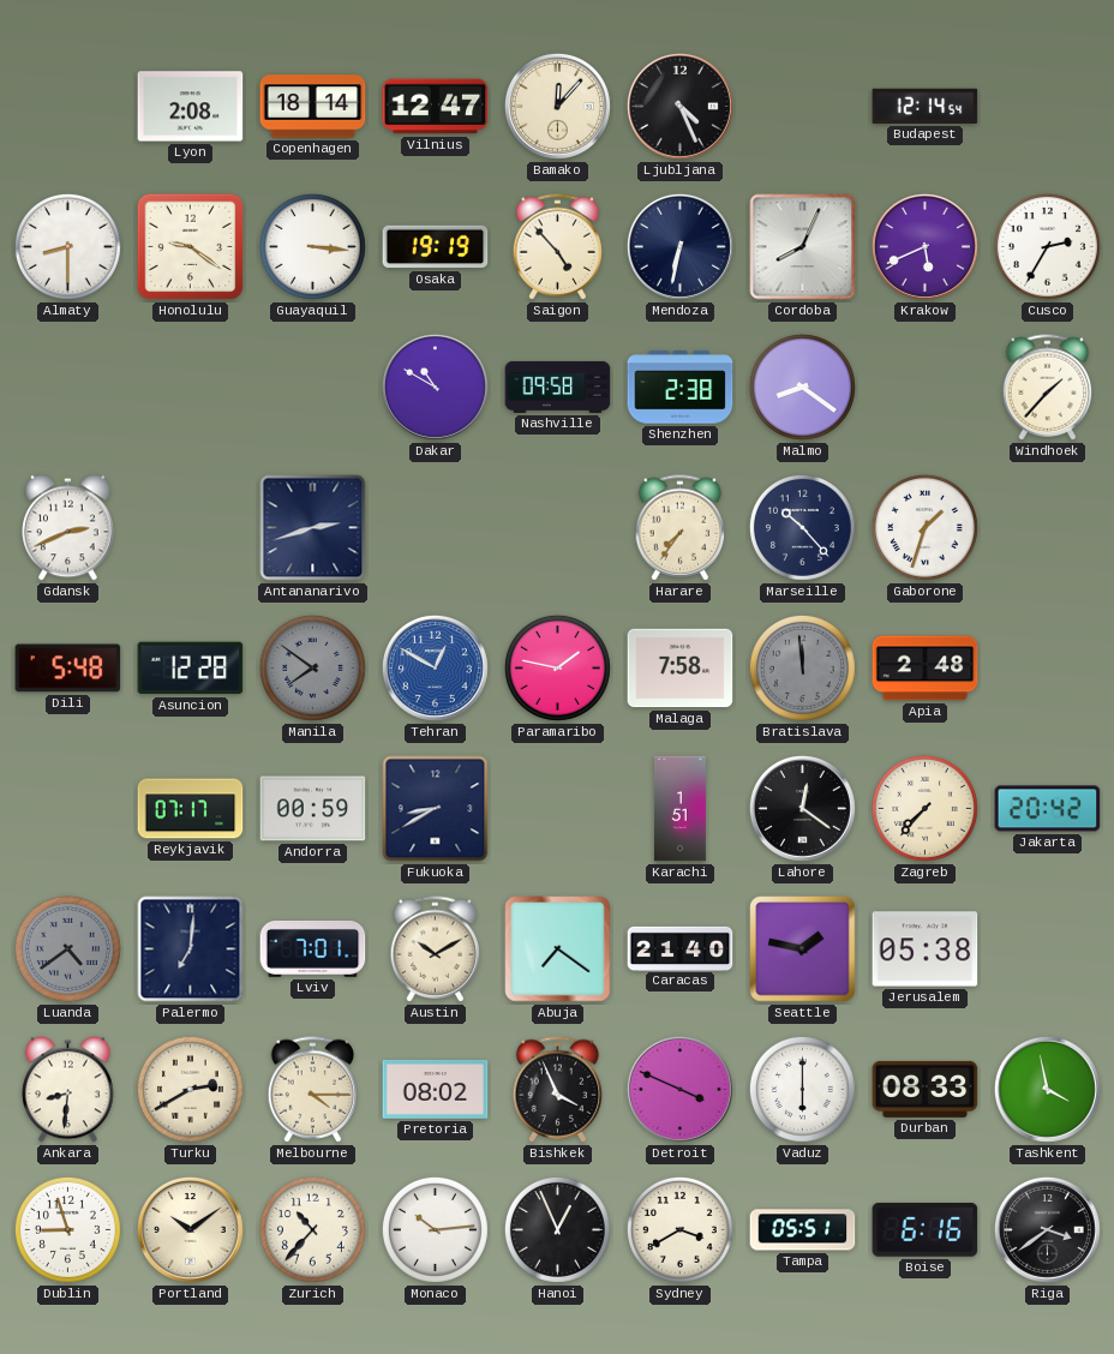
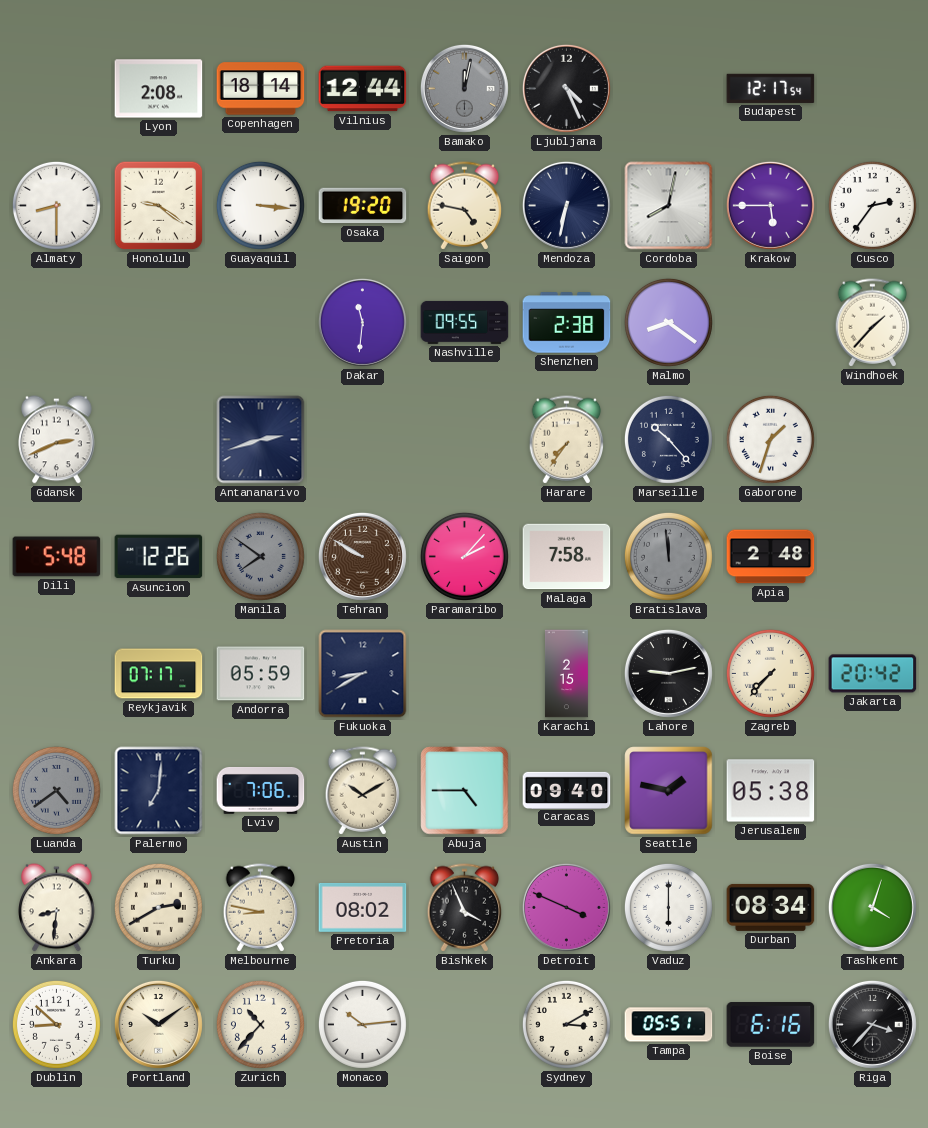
Vilnius: 12:47 -> 12:44 (363, 89)
Bamako: 12:07 -> 12:02 (464, 88)
Bamako dial: cream -> grey (464, 88)
Budapest: 12:14 -> 12:17 (771, 88)
Osaka: 19:19 -> 19:20 (363, 206)
Saigon: 4:53 -> 4:47 (465, 206)
Cordoba: 8:04 -> 8:02 (669, 206)
Krakow: 5:41 -> 5:45 (770, 205)
Cusco: 2:35 -> 2:36 (872, 205)
Dakar: 10:50 -> 11:31 (362, 322)
Nashville: 09:58 -> 09:55 (465, 322)
Asuncion: 12:28 -> 12:26 (159, 557)
Tehran: 12:50 -> 9:50 (362, 556)
Tehran dial: blue -> brown (362, 556)
Paramaribo: 1:47 -> 2:07 (464, 556)
Andorra: 00:59 -> 05:59 (261, 674)
Karachi: 1:51 -> 2:15 (567, 674)
Lahore: 12:21 -> 9:13 (668, 673)
Lviv: 7:01 -> 7:06 (261, 790)
Abuja: 7:21 -> 4:45 (465, 791)
Caracas: 21:40 -> 09:40 (567, 790)
Melbourne: 4:15 -> 8:47 (261, 908)
Durban: 08:33 -> 08:34 (771, 907)
Tashkent: 3:58 -> 4:03 (872, 907)
Dublin: 8:57 -> 8:52 (56, 1024)
Hanoi: 12:56 -> none (557, 1229)
Sydney: 3:40 -> 3:10 (566, 1024)
Riga: 3:39 -> 3:37 (872, 1024)
